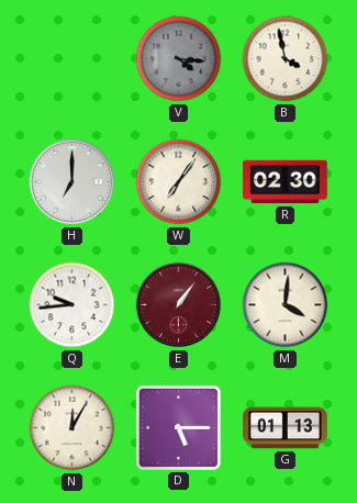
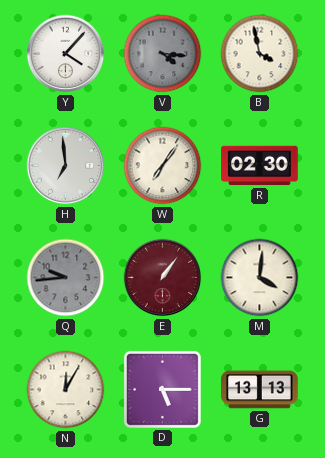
Y: none -> 4:07 (66, 54)
H: 7:00 -> 6:59 (66, 166)
Q dial: white -> grey (66, 278)
G: 01:13 -> 13:13 (260, 390)
